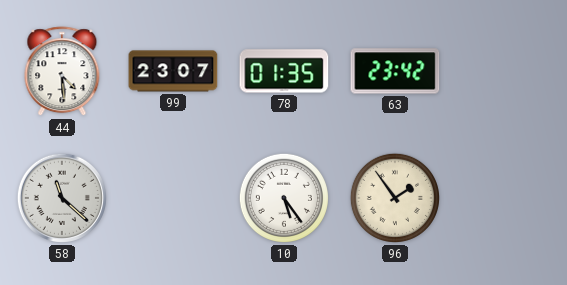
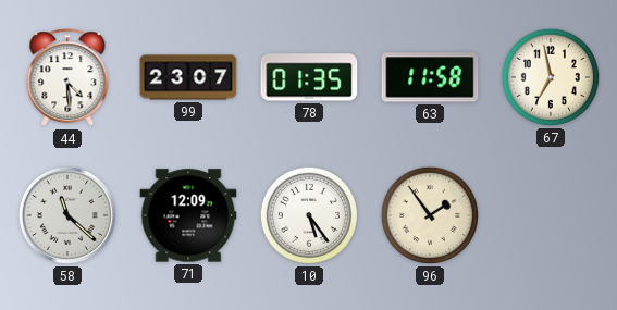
63: 23:42 -> 11:58 (430, 77)
67: none -> 6:58 (551, 77)
71: none -> 12:09 (188, 215)
